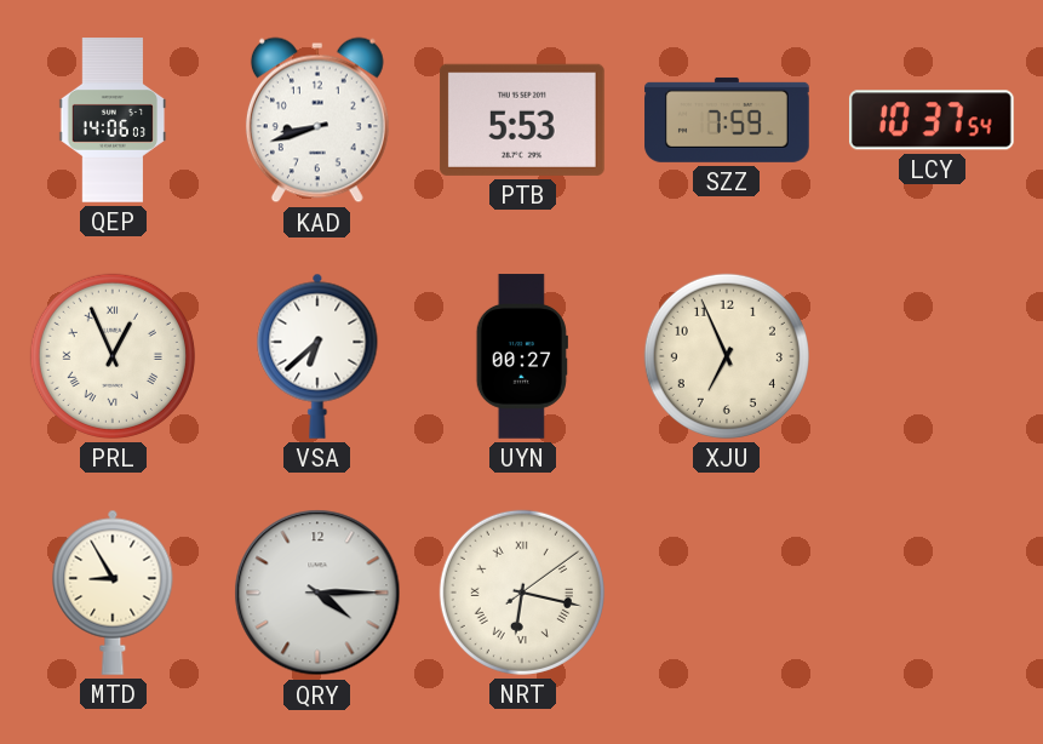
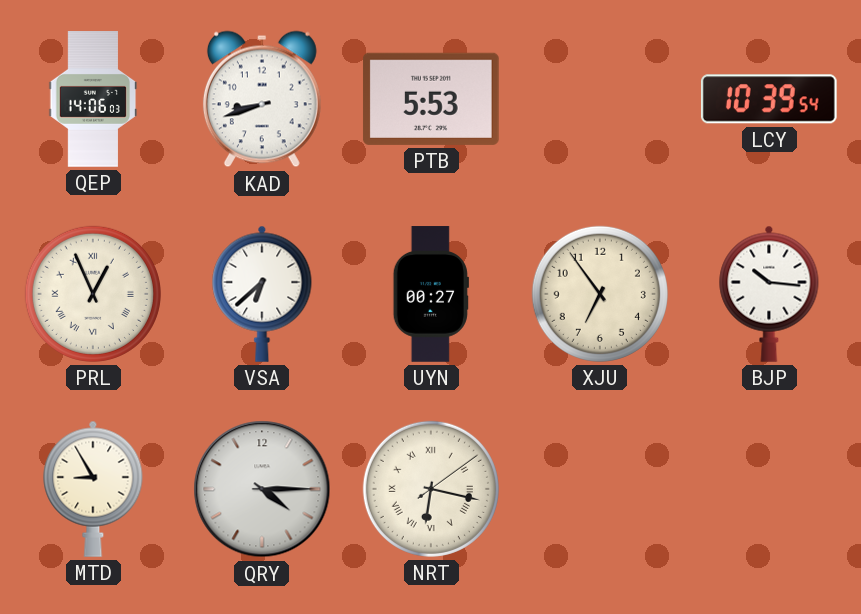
SZZ: 7:59 -> none (727, 120)
LCY: 10:37 -> 10:39 (769, 99)
XJU: 6:56 -> 6:54 (600, 294)
BJP: none -> 10:16 (769, 294)
